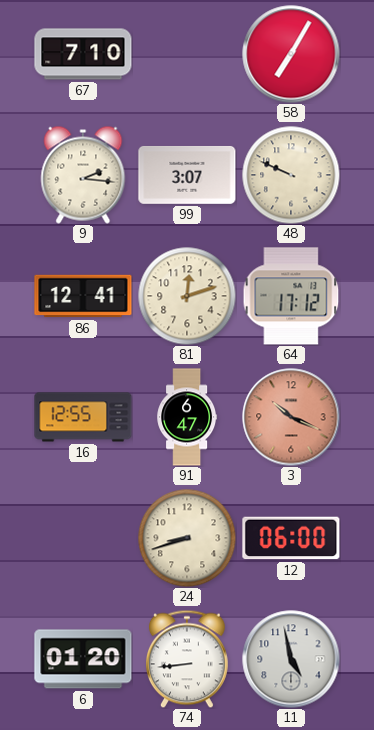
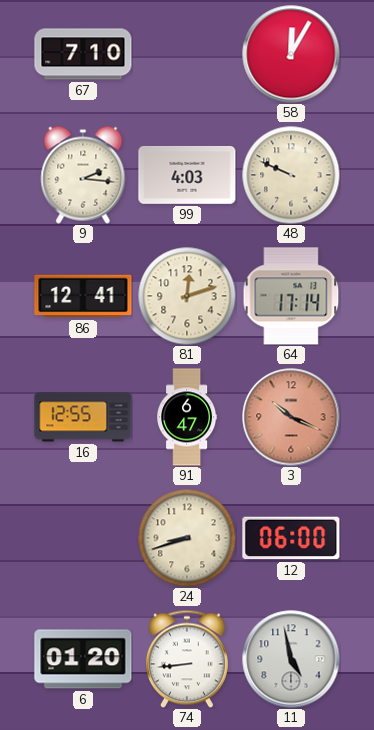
58: 7:05 -> 12:05 (291, 54)
99: 3:07 -> 4:03 (187, 175)
64: 17:12 -> 17:14 (291, 296)
